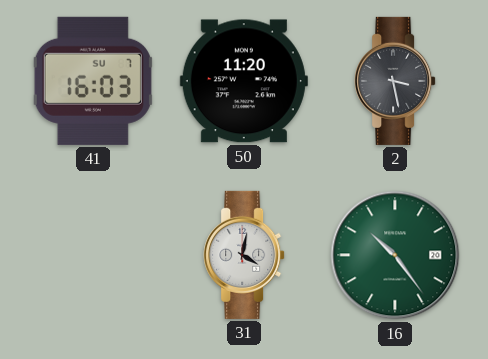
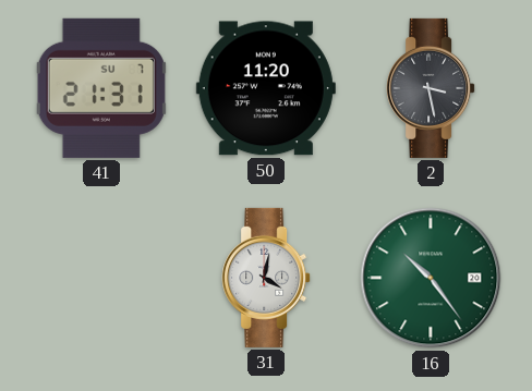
41: 16:03 -> 21:31 (101, 88)
